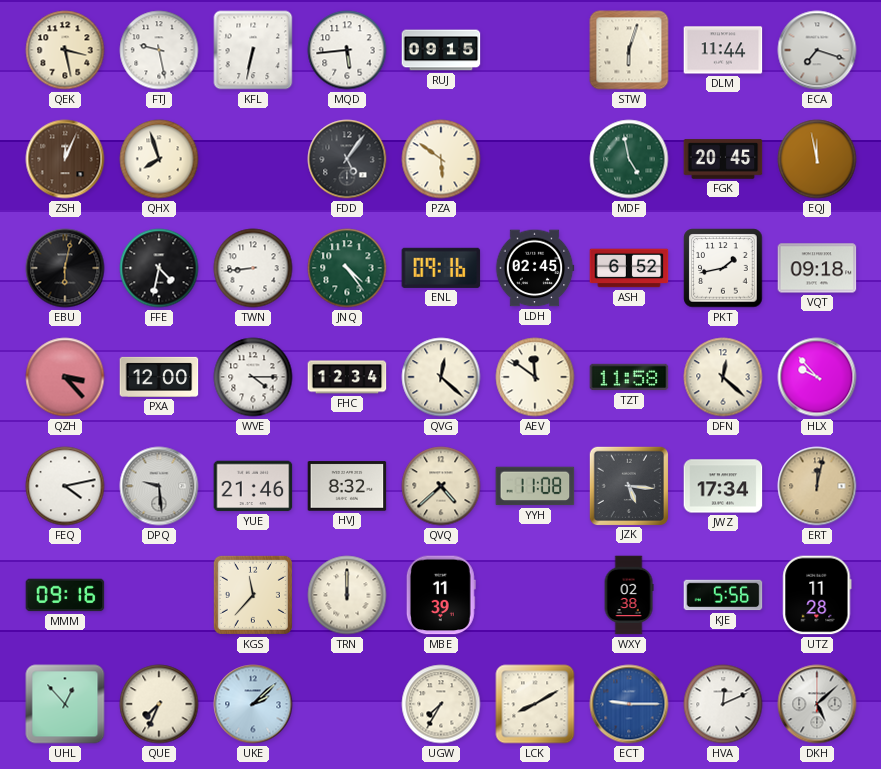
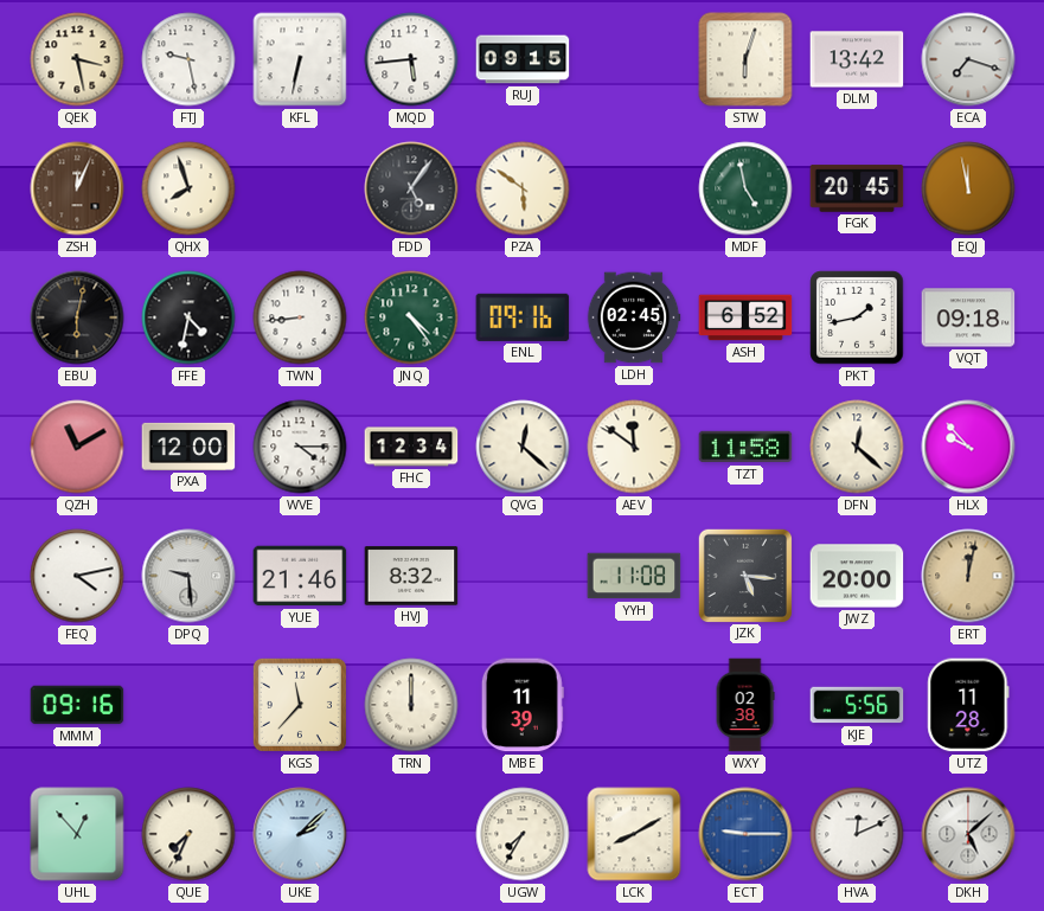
DLM: 11:44 -> 13:42 (857, 59)
QZH: 3:23 -> 11:10 (77, 447)
QVQ: 4:38 -> none (441, 486)
JWZ: 17:34 -> 20:00 (857, 576)
